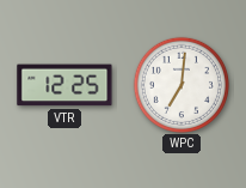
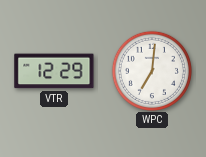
VTR: 12:25 -> 12:29 (54, 71)
